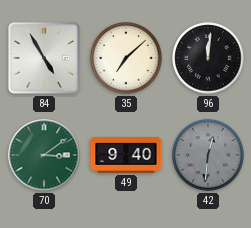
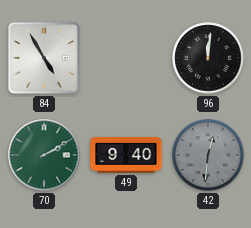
35: 7:08 -> none (126, 58)
70: 3:09 -> 2:10 (44, 155)
